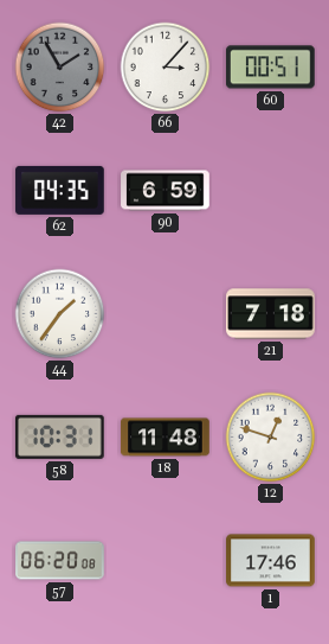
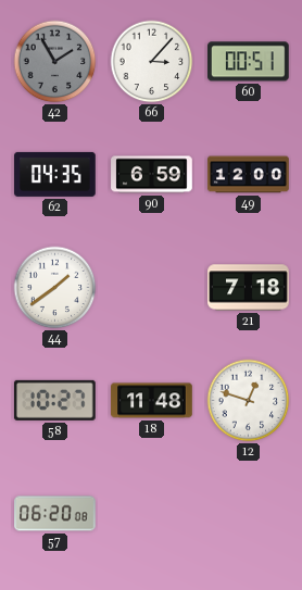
49: none -> 12:00 (249, 175)
44: 1:36 -> 1:39 (55, 288)
58: 10:31 -> 10:27 (55, 400)
1: 17:46 -> none (271, 561)
